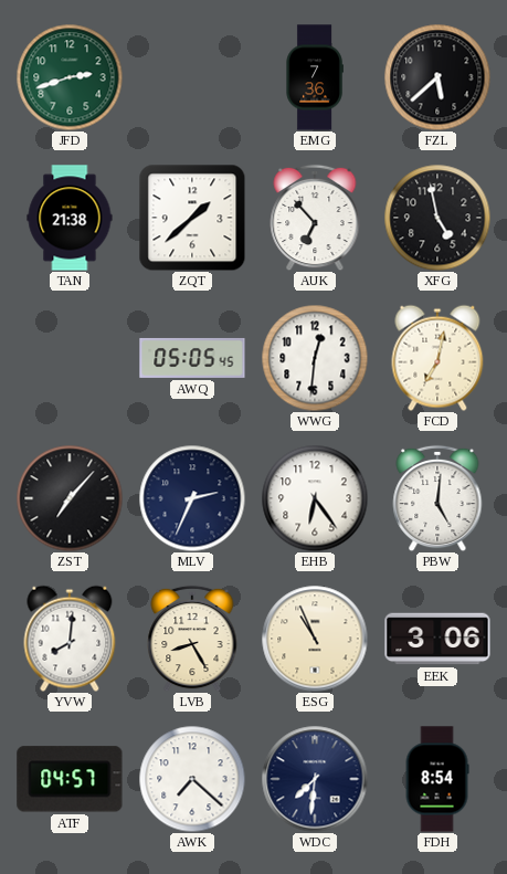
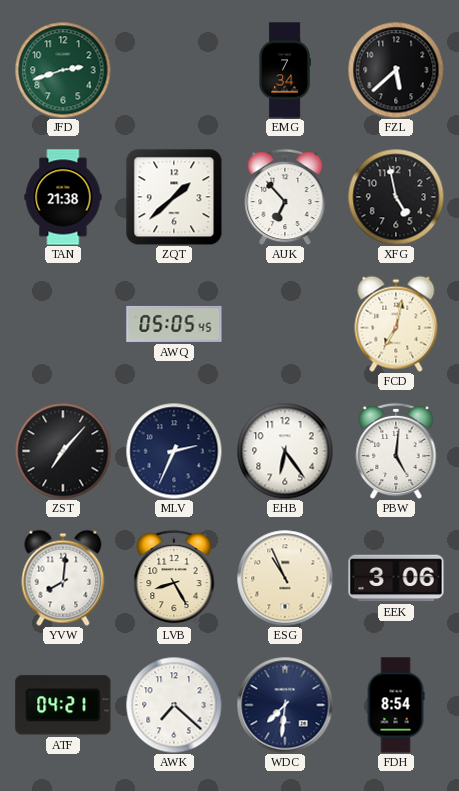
EMG: 7:36 -> 7:34 (285, 70)
WWG: 12:31 -> none (315, 358)
ATF: 04:57 -> 04:21 (63, 705)
